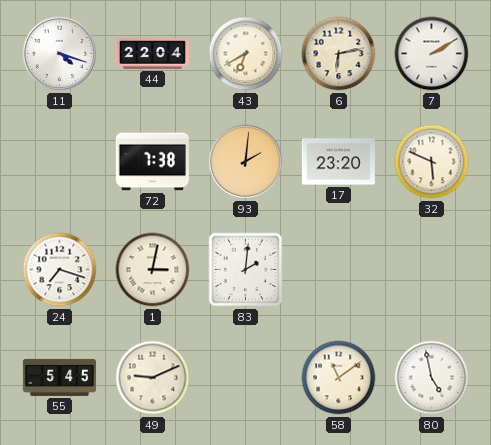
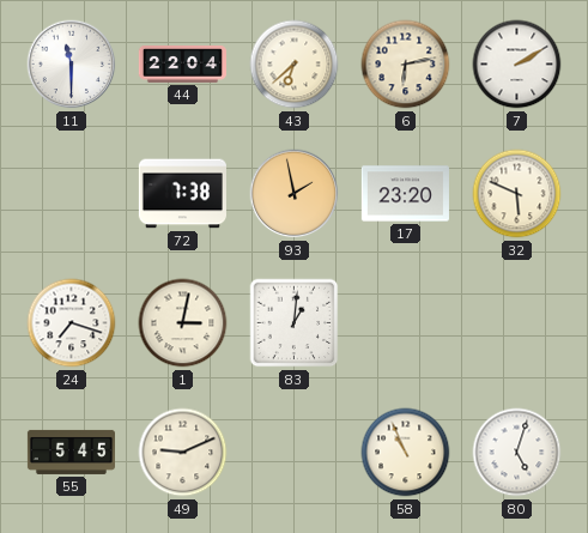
11: 4:18 -> 11:30 (72, 65)
43: 6:40 -> 6:38 (295, 65)
93: 2:01 -> 1:58 (295, 194)
83: 2:01 -> 1:01 (295, 323)
58: 11:09 -> 10:56 (406, 453)
80: 4:58 -> 5:03 (517, 453)
